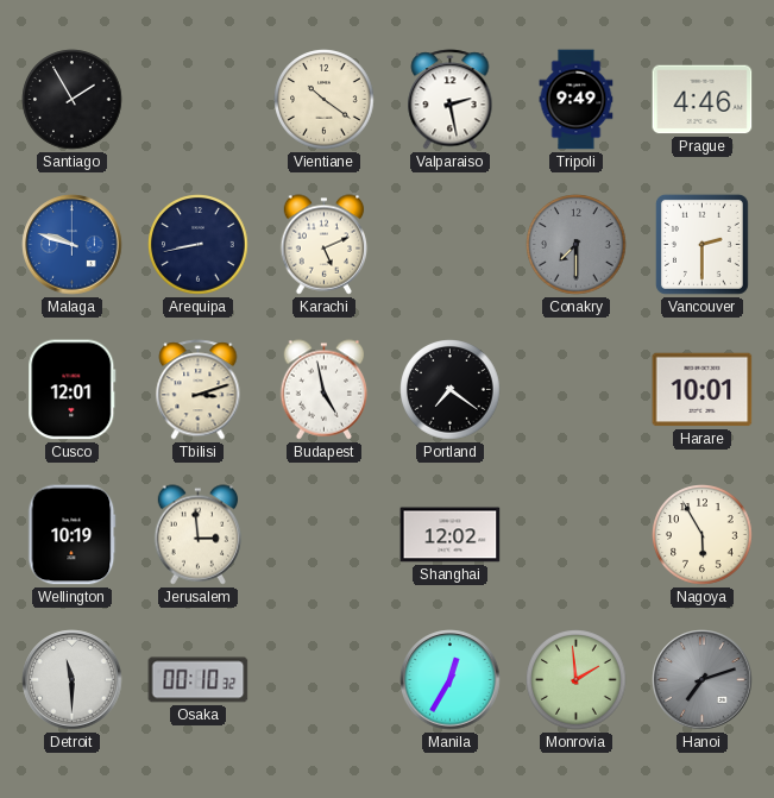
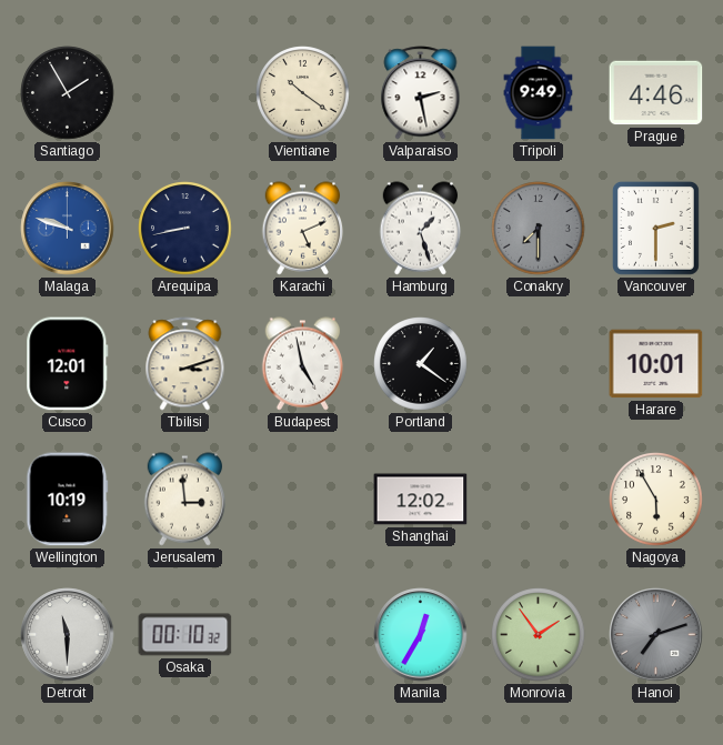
Hamburg: none -> 1:27 (421, 229)
Portland: 7:21 -> 1:21 (421, 364)
Monrovia: 1:59 -> 1:54 (539, 635)
